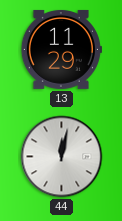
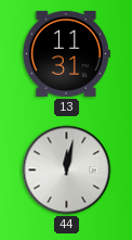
13: 11:29 -> 11:31 (66, 53)
